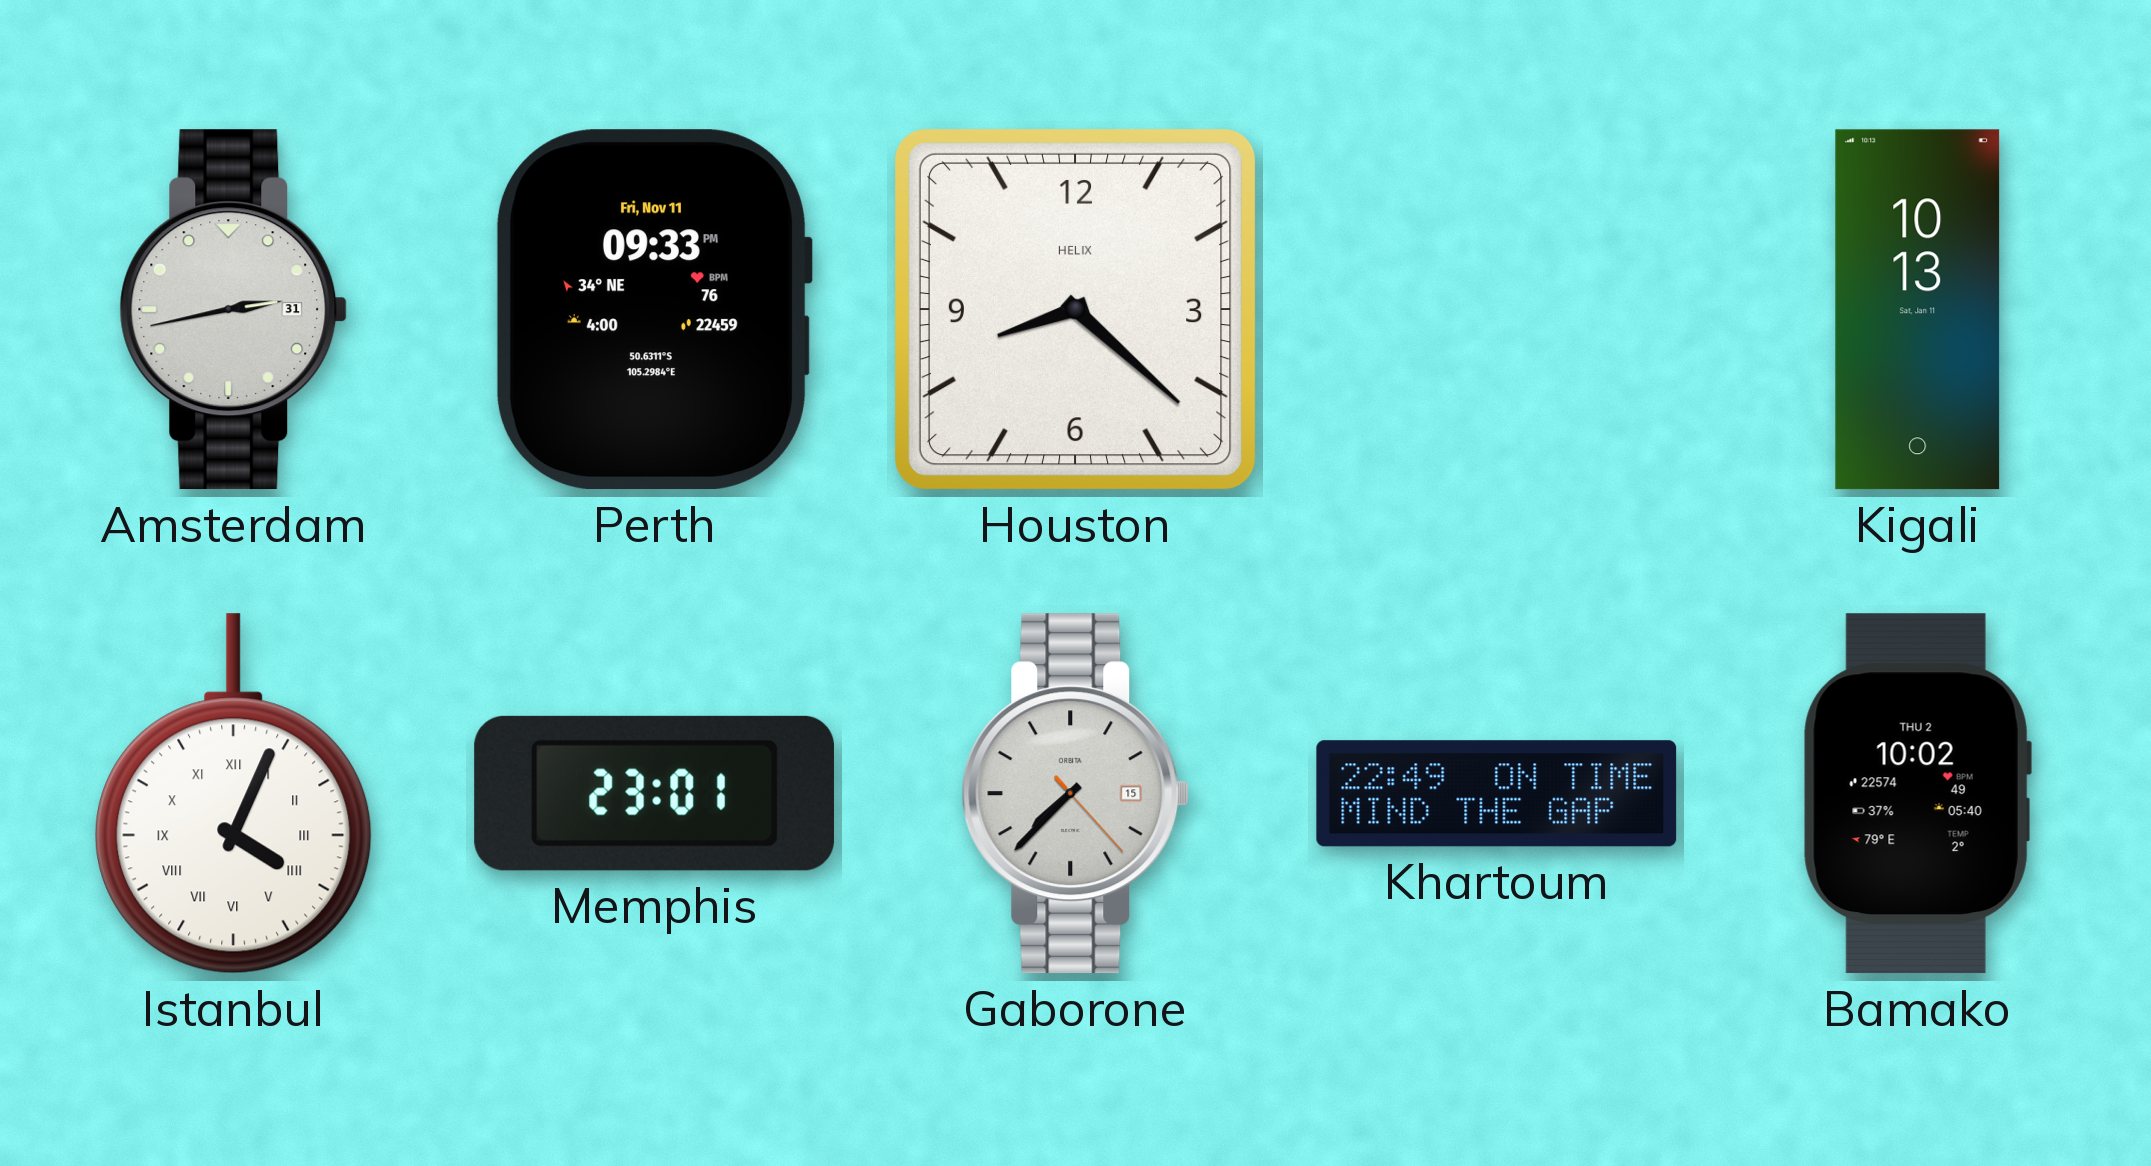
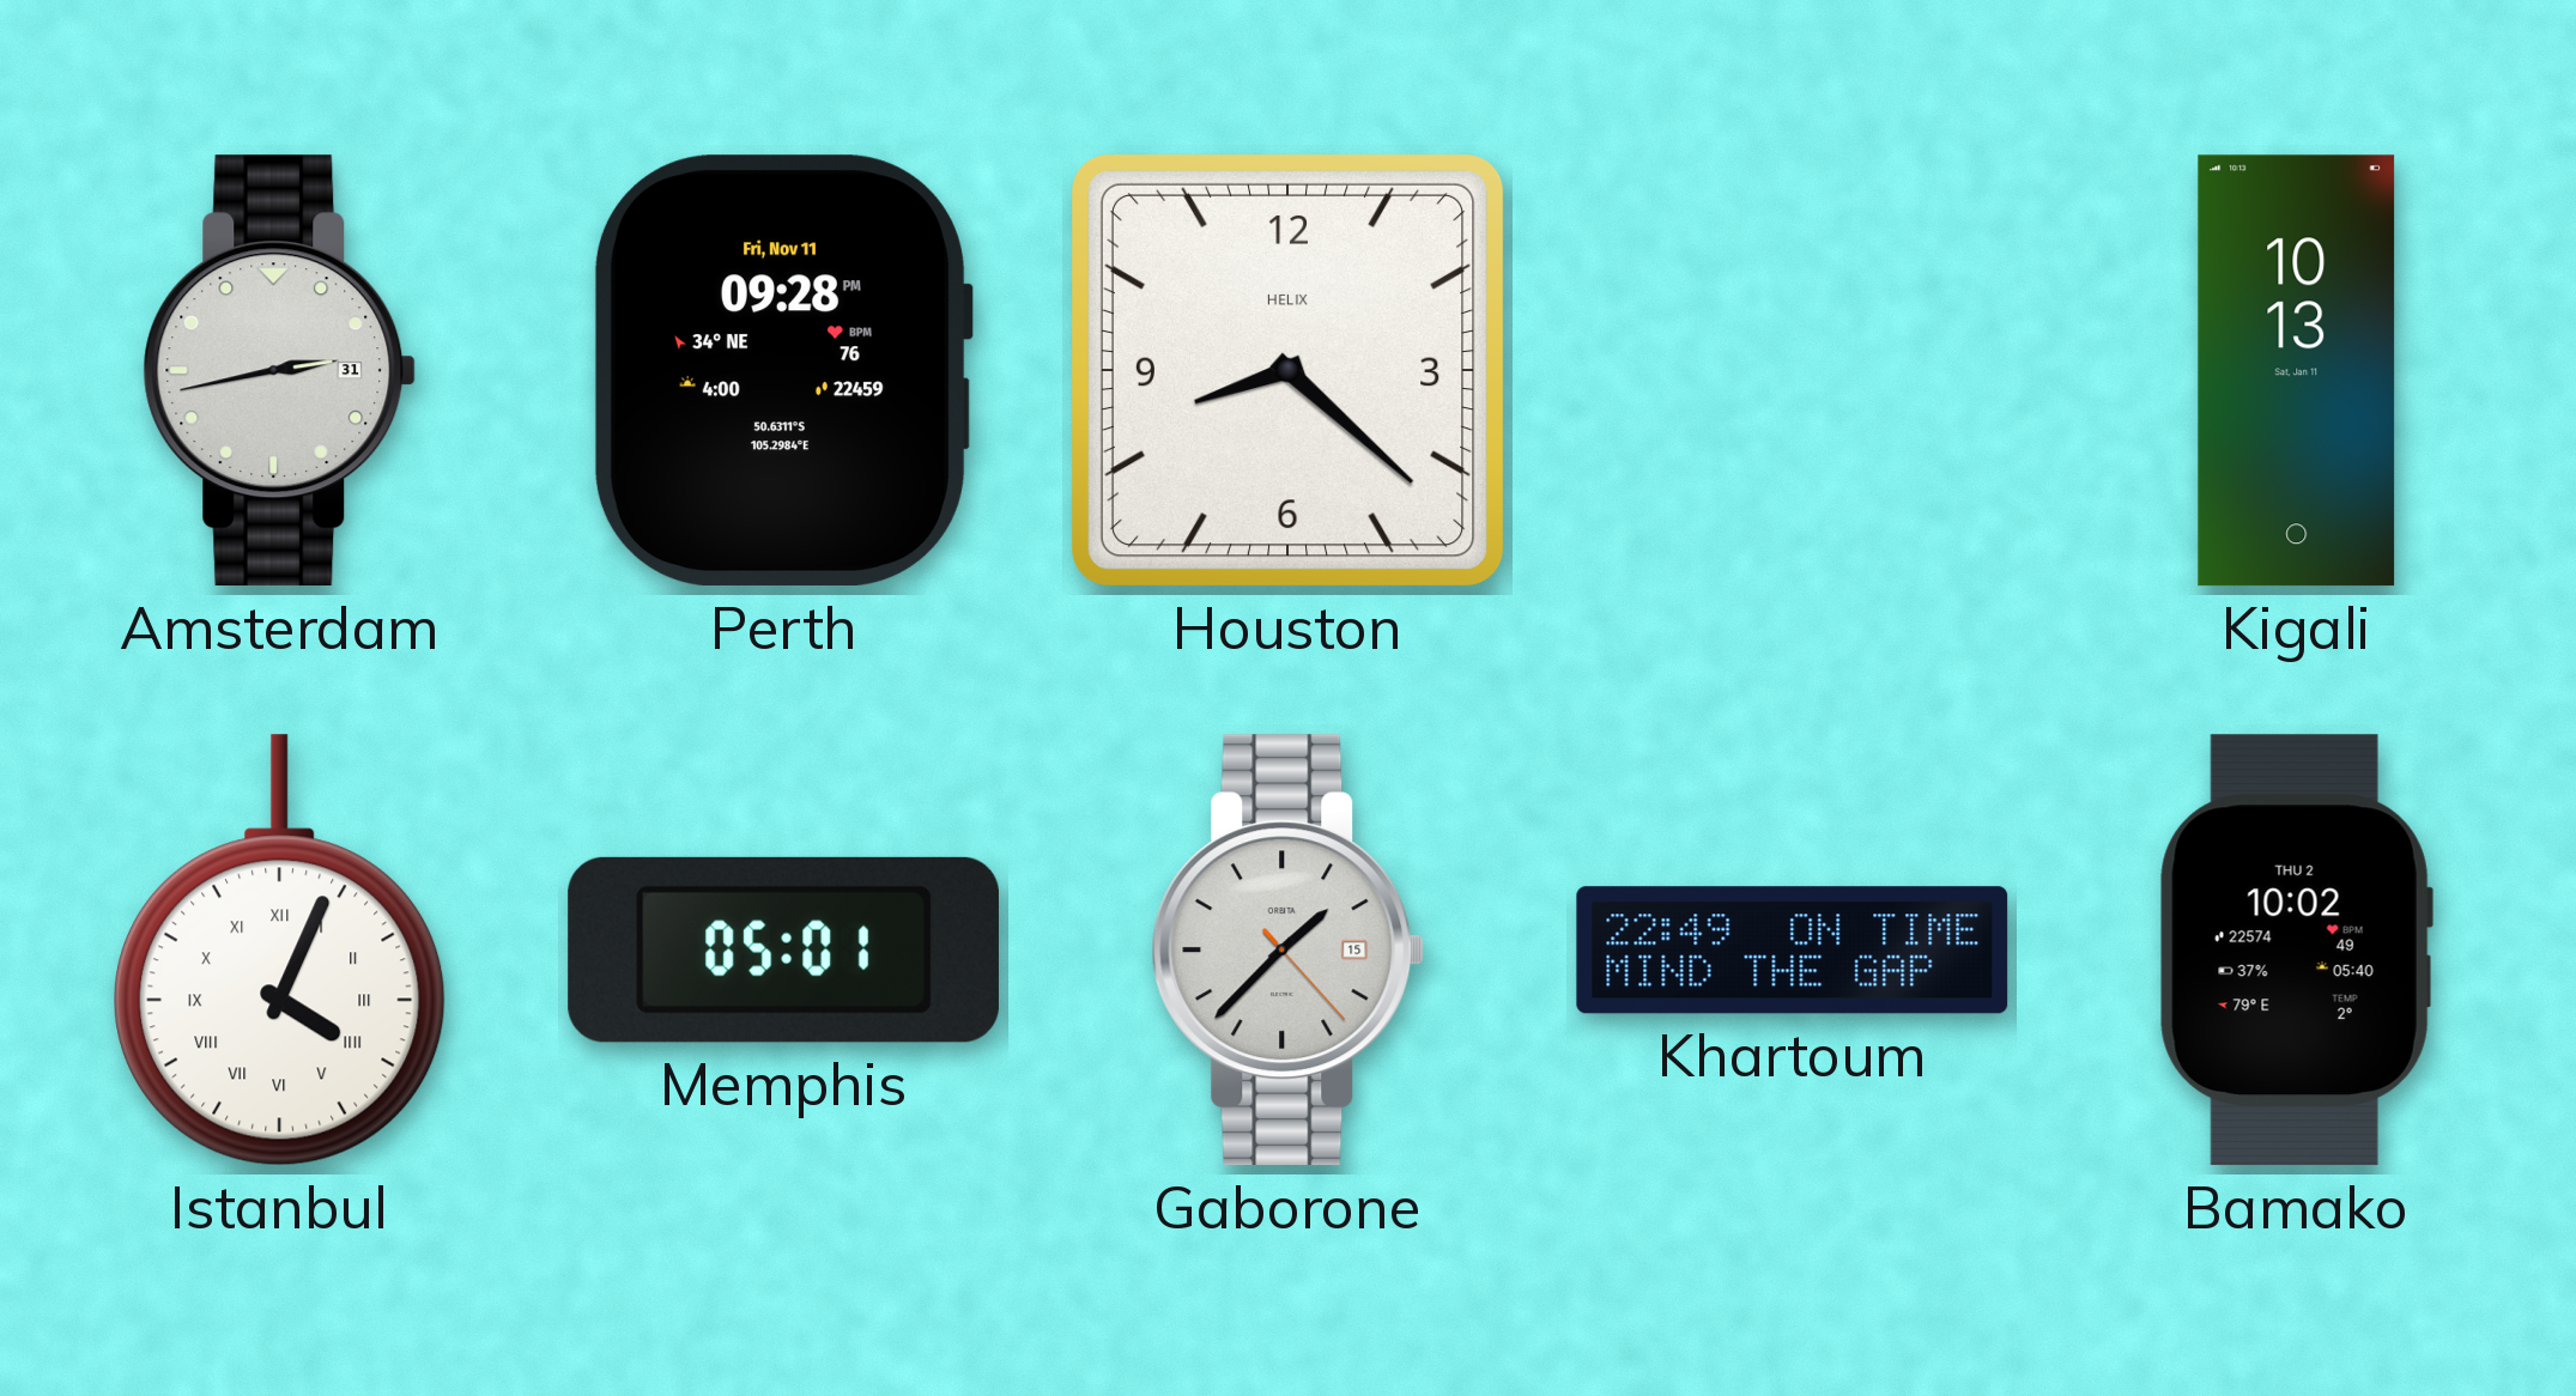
Perth: 09:33 -> 09:28 (783, 371)
Memphis: 23:01 -> 05:01 (783, 949)
Gaborone: 7:37 -> 1:37 (1289, 951)
